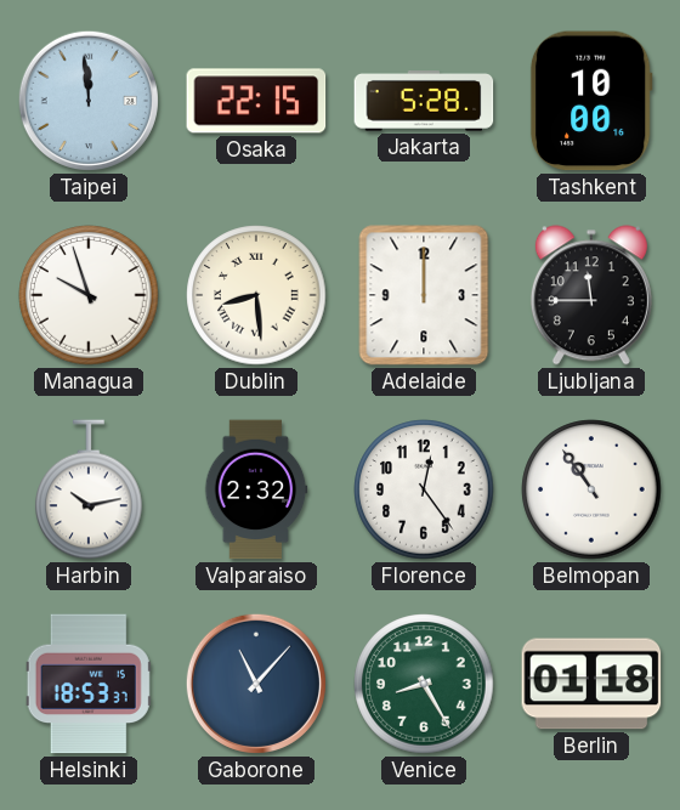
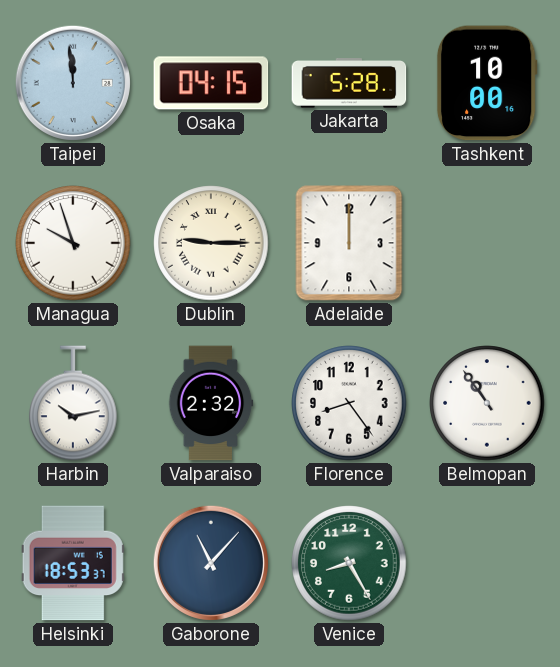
Osaka: 22:15 -> 04:15 (211, 83)
Dublin: 8:29 -> 9:15 (211, 243)
Ljubljana: 11:45 -> none (591, 295)
Florence: 12:24 -> 8:24 (349, 403)
Berlin: 01:18 -> none (591, 684)
